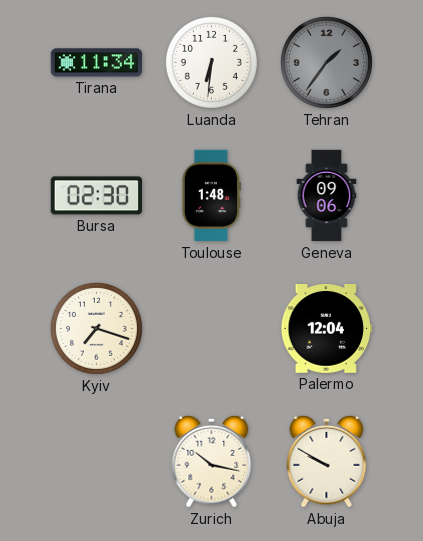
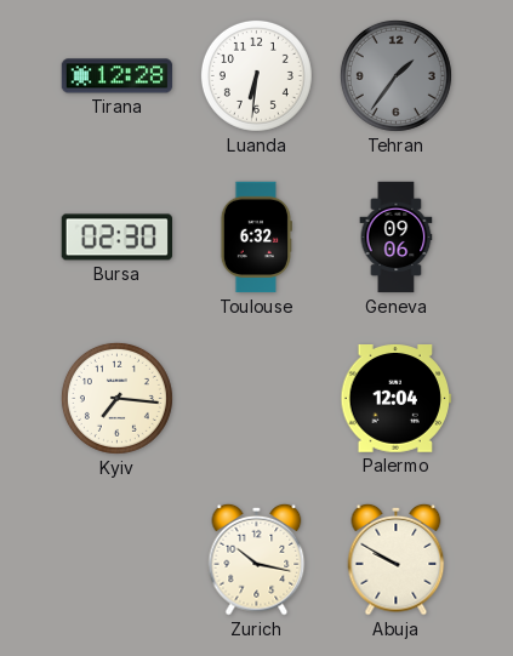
Tirana: 11:34 -> 12:28 (118, 76)
Toulouse: 1:48 -> 6:32 (256, 238)
Kyiv: 7:18 -> 7:16 (116, 398)
